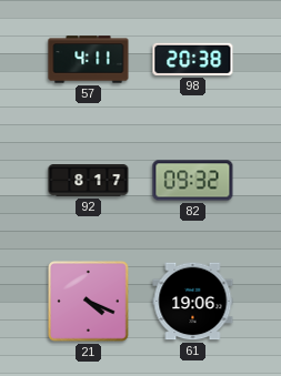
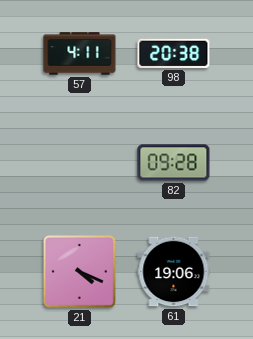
92: 8:17 -> none (89, 181)
82: 09:32 -> 09:28 (174, 163)
